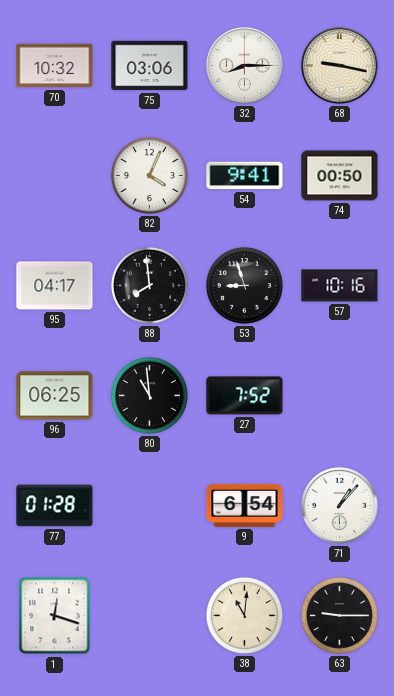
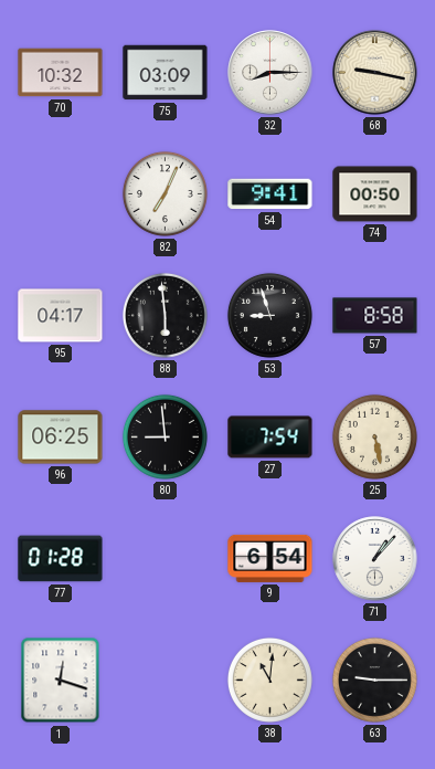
75: 03:06 -> 03:09 (166, 73)
82: 4:04 -> 7:04 (165, 193)
88: 7:59 -> 5:59 (165, 315)
57: 10:16 -> 8:58 (375, 316)
80: 10:59 -> 8:59 (165, 436)
27: 7:52 -> 7:54 (270, 438)
25: none -> 5:28 (374, 436)
